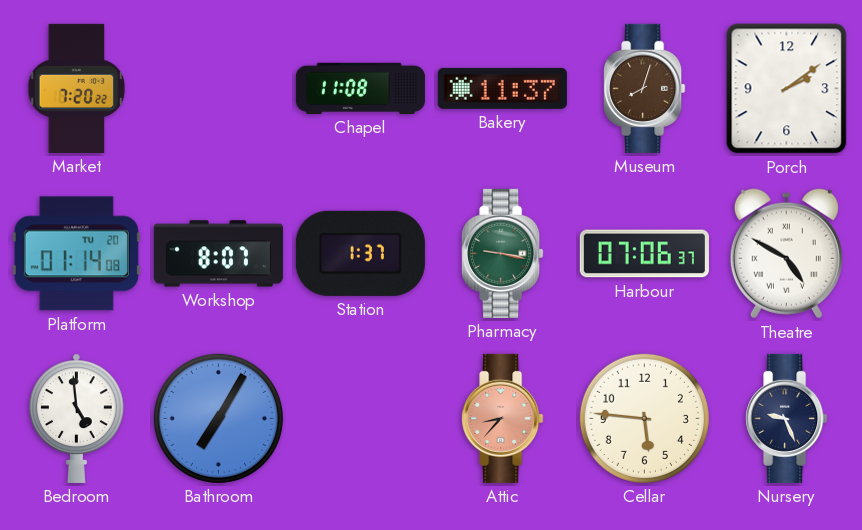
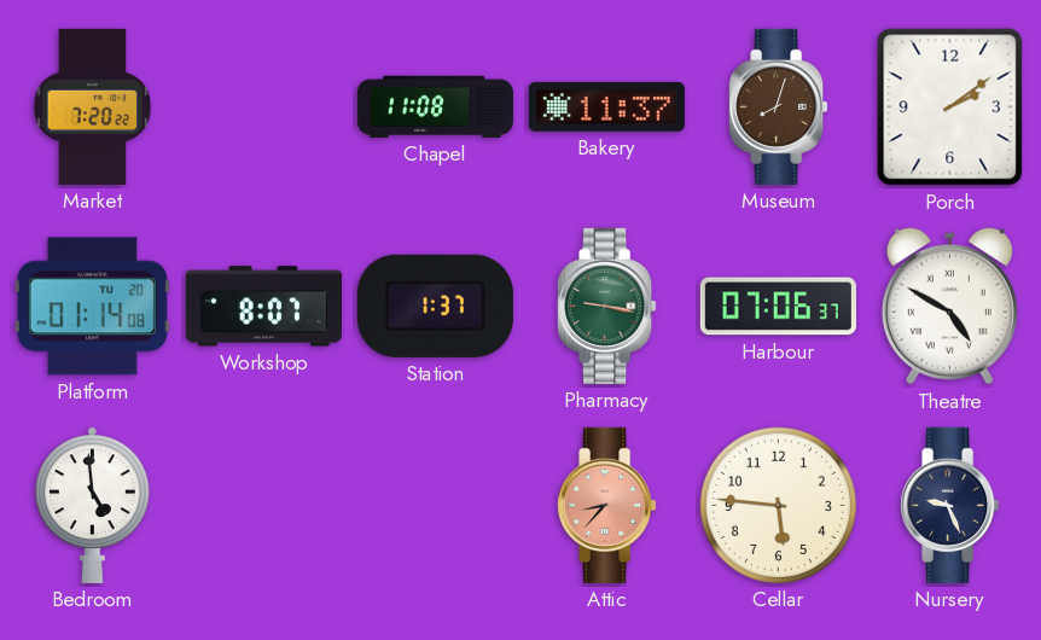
Bathroom: 7:05 -> none (218, 418)
